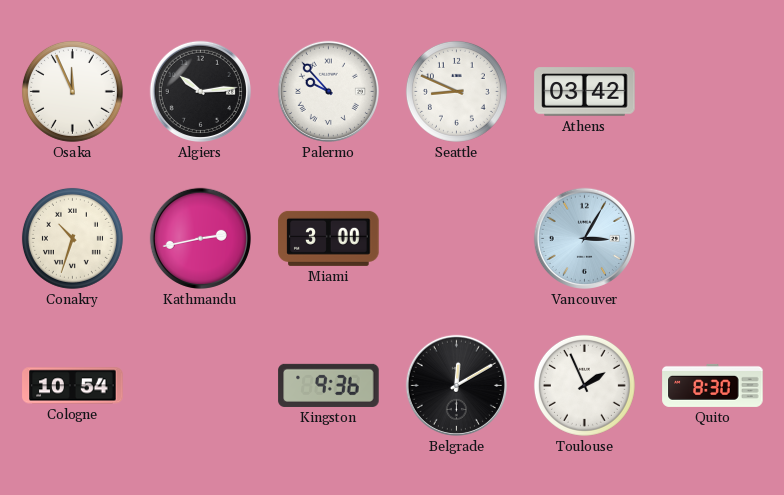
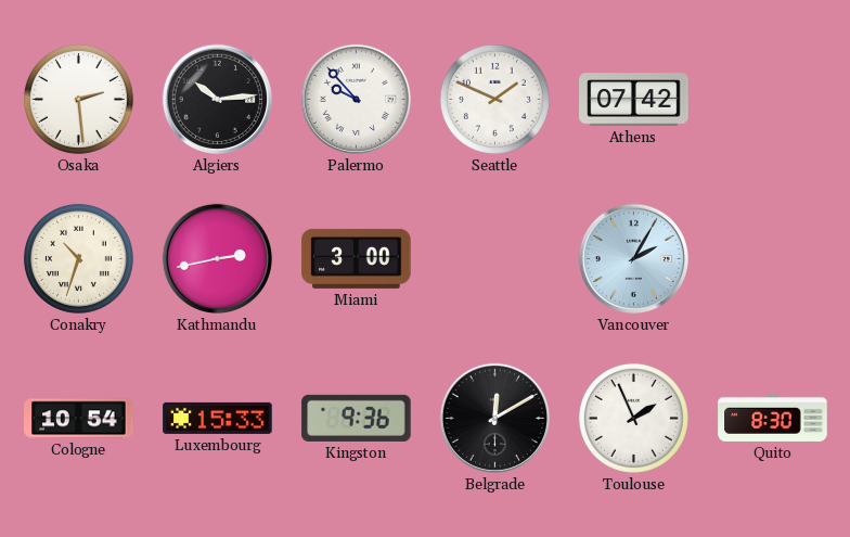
Osaka: 11:56 -> 2:29 (78, 99)
Seattle: 8:49 -> 1:49 (494, 99)
Athens: 03:42 -> 07:42 (634, 100)
Vancouver: 3:05 -> 2:05 (633, 258)
Luxembourg: none -> 15:33 (218, 418)
